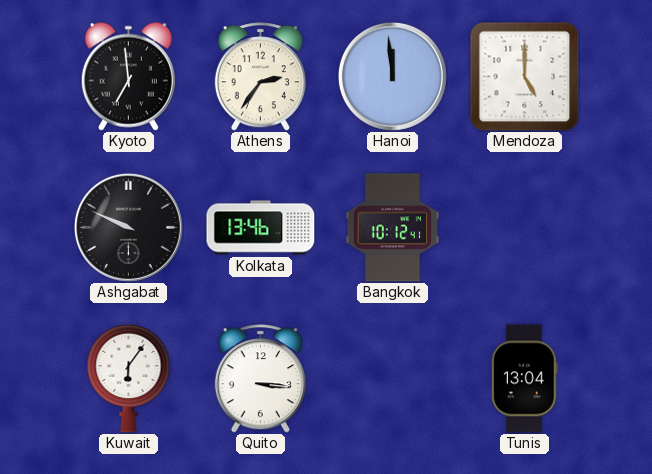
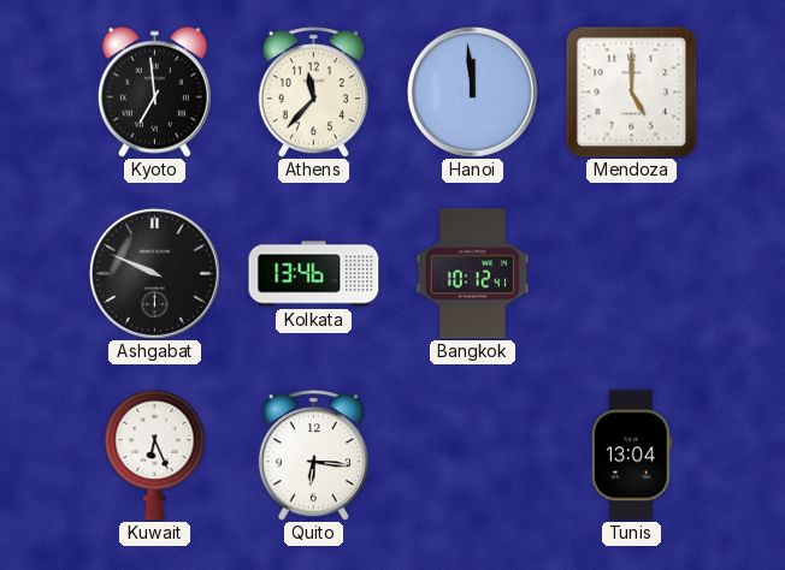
Athens: 2:36 -> 11:37 (313, 93)
Kuwait: 6:06 -> 6:26 (155, 455)
Quito: 3:16 -> 6:16 (313, 456)
